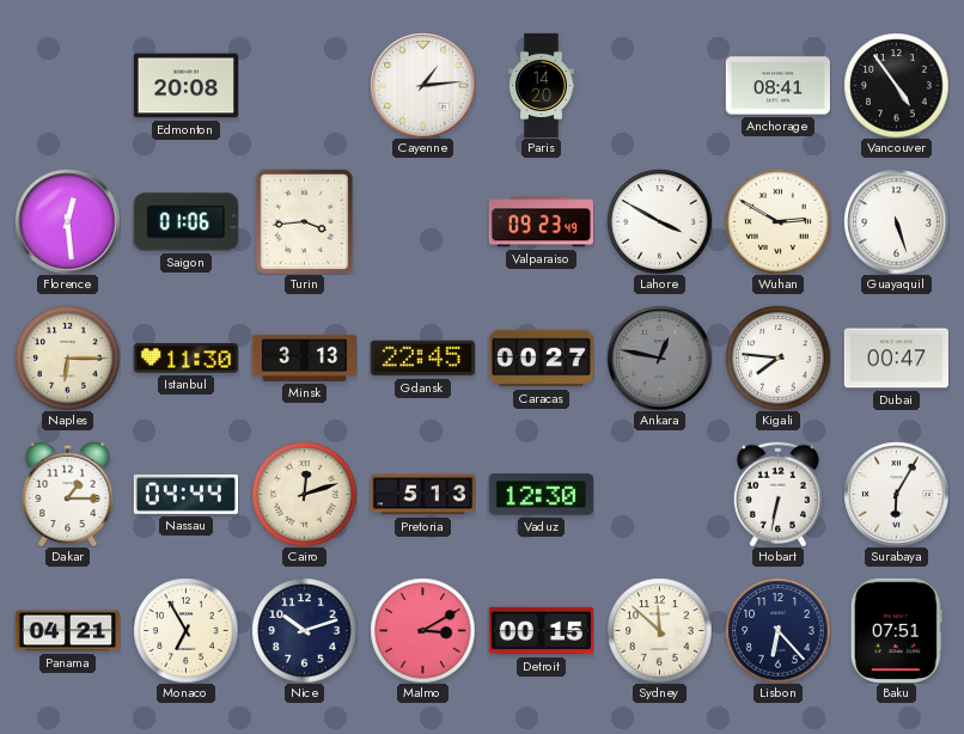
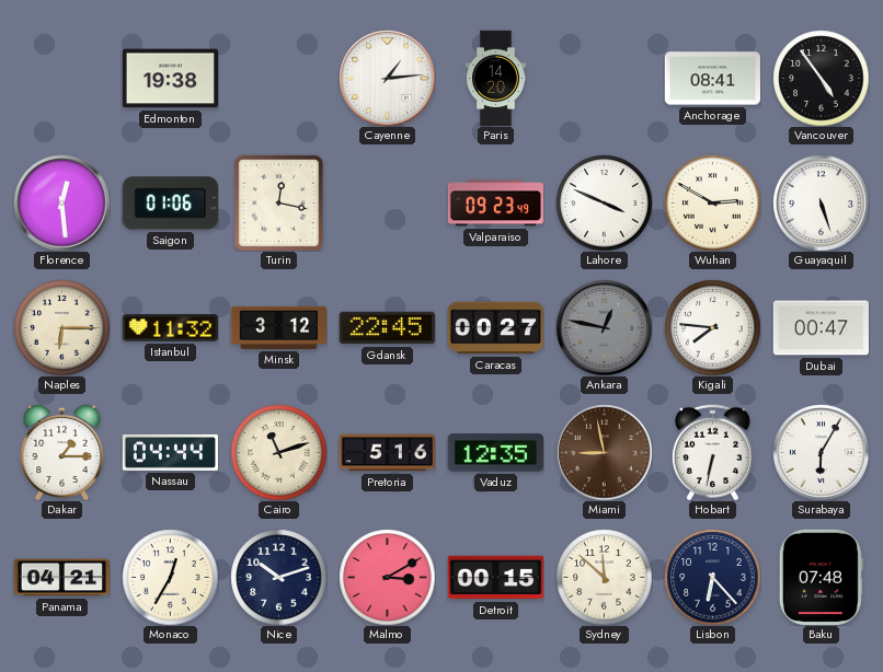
Edmonton: 20:08 -> 19:38 (170, 79)
Turin: 3:44 -> 12:17 (279, 202)
Lahore: 3:50 -> 3:49 (604, 202)
Istanbul: 11:30 -> 11:32 (170, 328)
Minsk: 3:13 -> 3:12 (278, 327)
Cairo: 12:12 -> 11:12 (278, 452)
Pretoria: 5:13 -> 5:16 (387, 453)
Vaduz: 12:30 -> 12:35 (495, 453)
Miami: none -> 8:58 (604, 452)
Monaco: 6:55 -> 12:35 (170, 577)
Baku: 07:51 -> 07:48 (821, 577)
